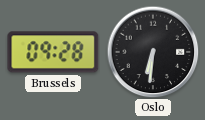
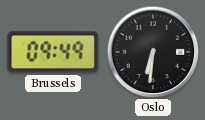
Brussels: 09:28 -> 09:49 (53, 52)
